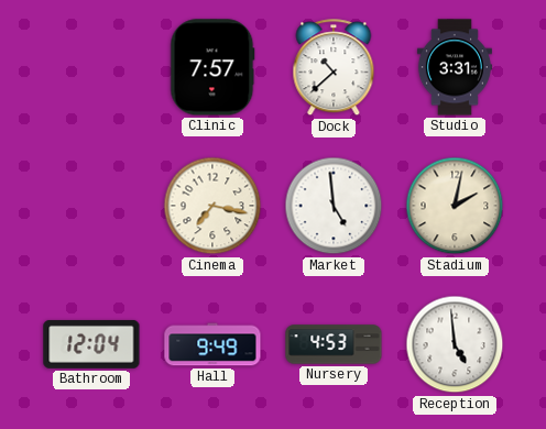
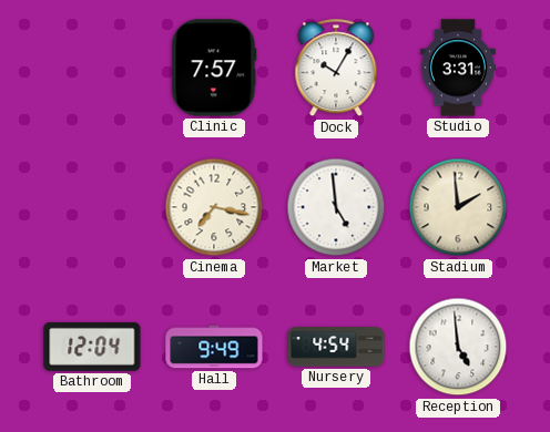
Dock: 10:38 -> 10:05 (336, 69)
Stadium: 2:02 -> 1:59 (458, 207)
Nursery: 4:53 -> 4:54 (336, 347)
